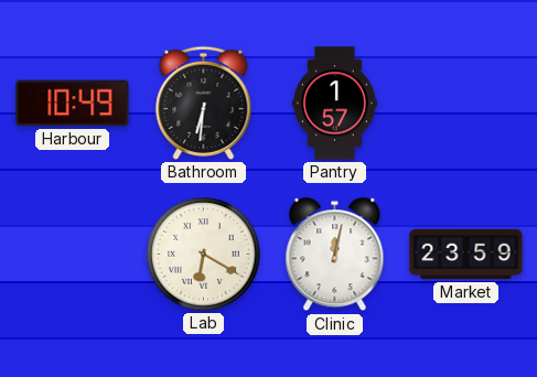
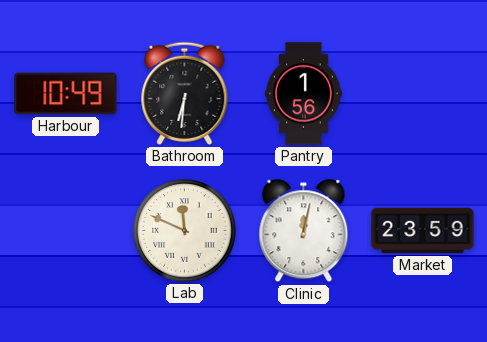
Pantry: 1:57 -> 1:56 (304, 94)
Lab: 6:20 -> 11:49 (185, 231)
